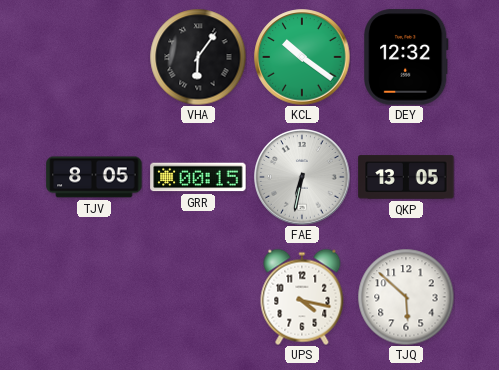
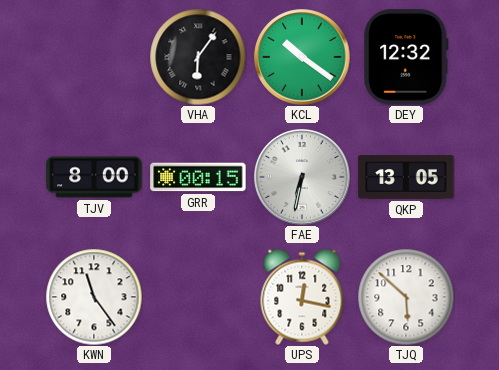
TJV: 8:05 -> 8:00 (94, 177)
KWN: none -> 11:24 (94, 297)
UPS: 4:17 -> 12:17 (302, 297)
